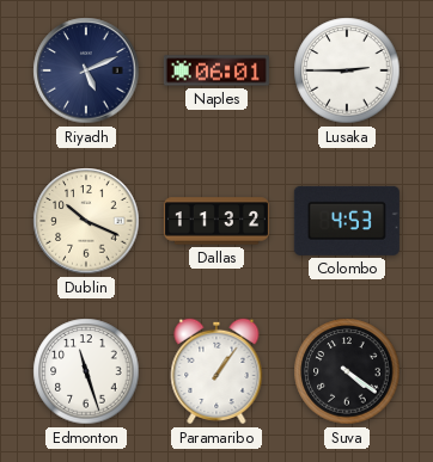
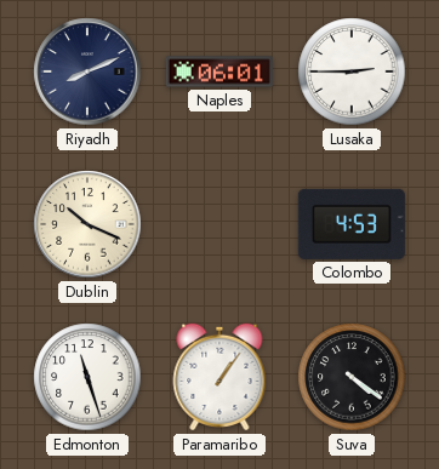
Riyadh: 5:11 -> 8:11 (87, 72)
Dallas: 11:32 -> none (216, 221)
